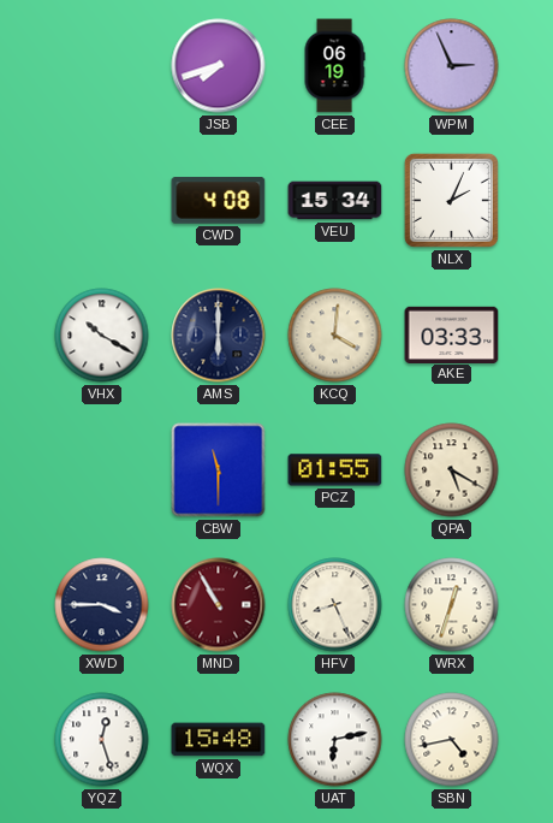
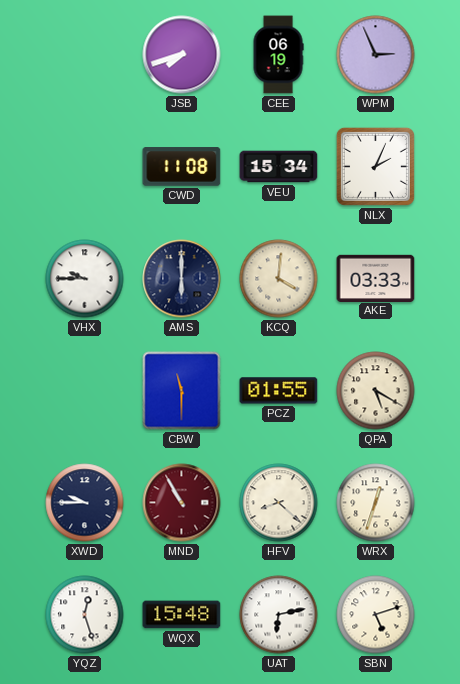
CWD: 4:08 -> 11:08 (182, 167)
VHX: 10:20 -> 9:45 (85, 279)
XWD: 3:45 -> 9:45 (85, 503)
HFV: 8:26 -> 8:22 (279, 503)
SBN: 4:43 -> 5:12 (376, 615)
